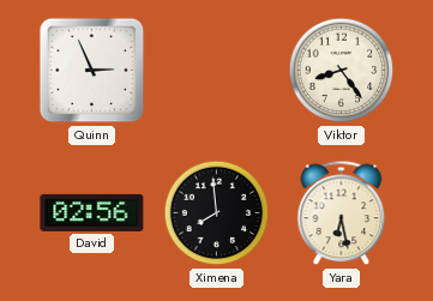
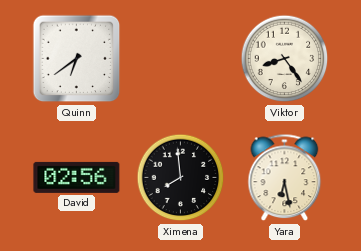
Quinn: 2:56 -> 6:39 (77, 59)
